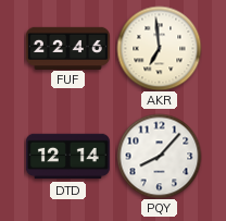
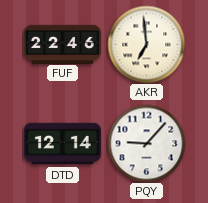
PQY: 8:07 -> 9:07 (146, 143)
